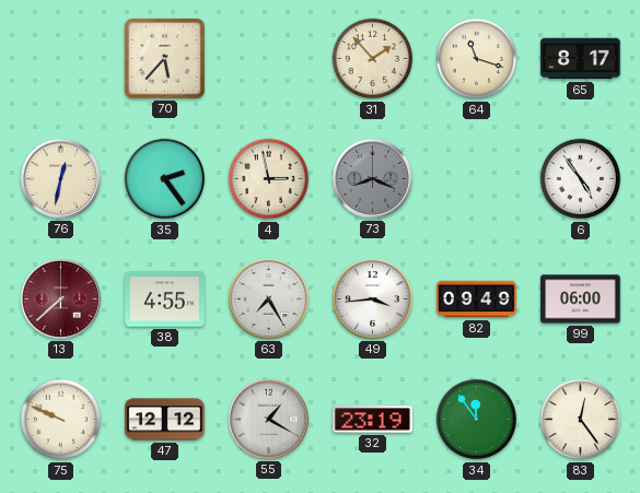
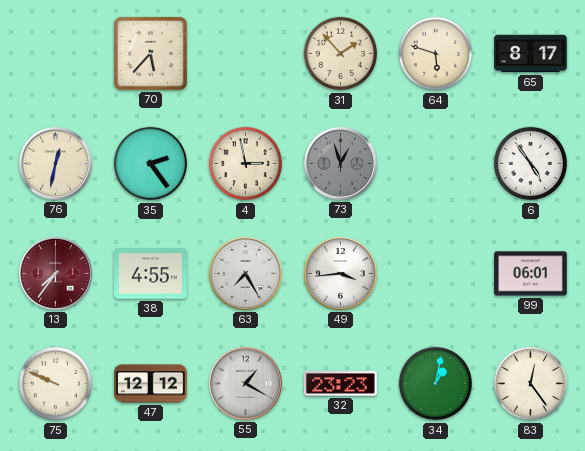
64: 11:18 -> 5:48 (436, 54)
73: 8:19 -> 12:57 (340, 163)
13: 7:38 -> 7:36 (55, 273)
82: 09:49 -> none (477, 300)
99: 06:00 -> 06:01 (531, 274)
32: 23:19 -> 23:23 (341, 384)
34: 11:54 -> 1:02 (436, 384)
